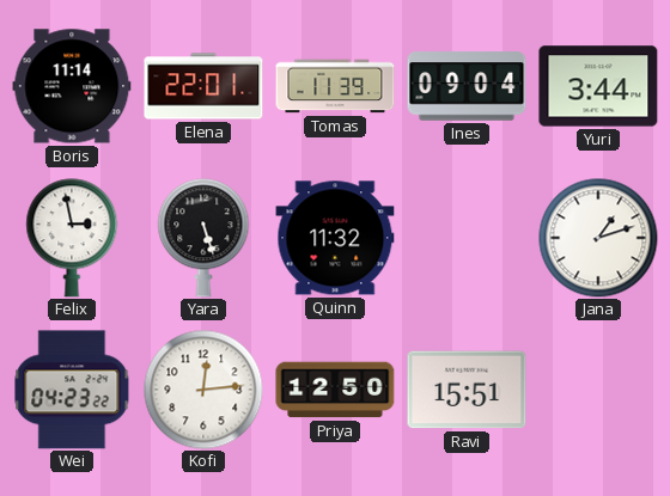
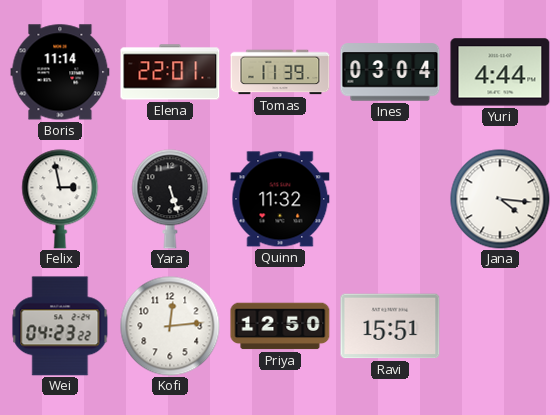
Ines: 09:04 -> 03:04 (390, 72)
Yuri: 3:44 -> 4:44 (500, 72)
Jana: 1:12 -> 4:16 (500, 199)
